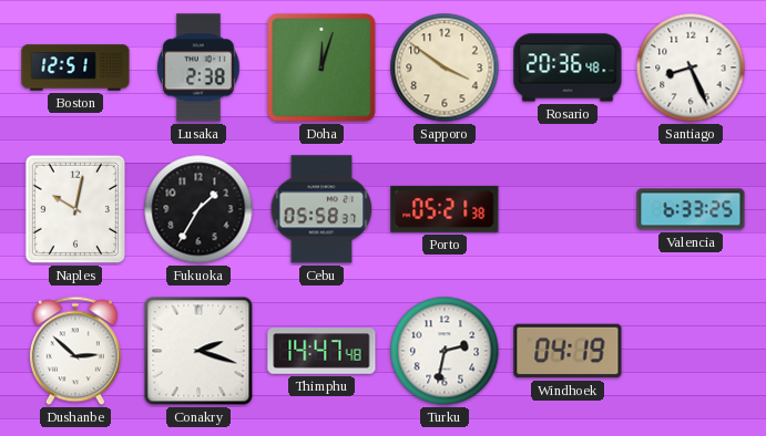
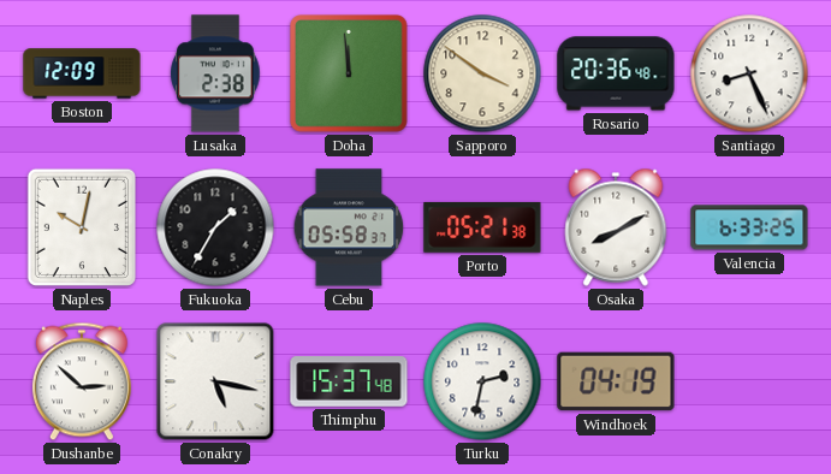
Boston: 12:51 -> 12:09 (82, 73)
Doha: 12:03 -> 11:59 (350, 75)
Osaka: none -> 8:10 (616, 227)
Conakry: 2:18 -> 5:17 (215, 381)
Thimphu: 14:47 -> 15:37 (349, 381)
